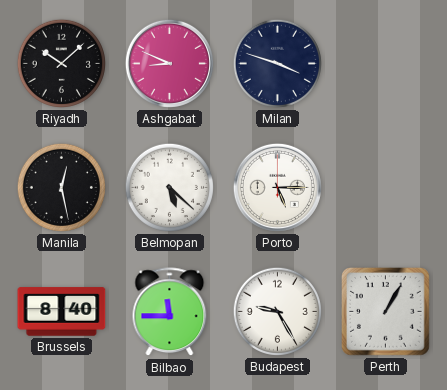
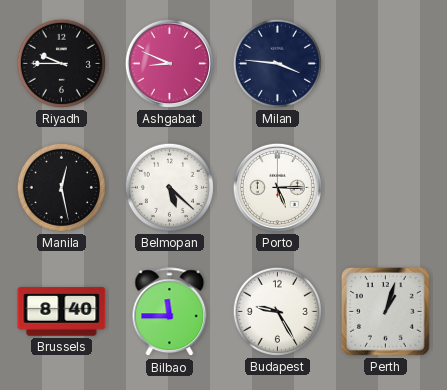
Riyadh: 10:08 -> 9:45 (61, 63)
Milan: 3:48 -> 3:46 (277, 63)
Perth: 1:05 -> 1:03 (386, 312)
